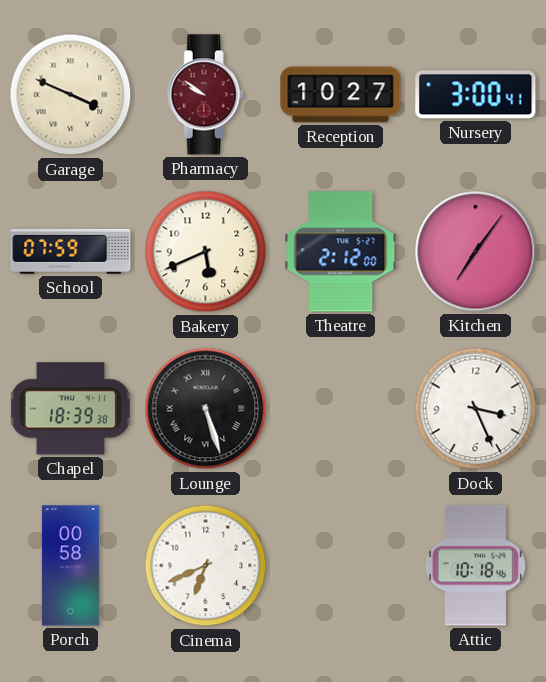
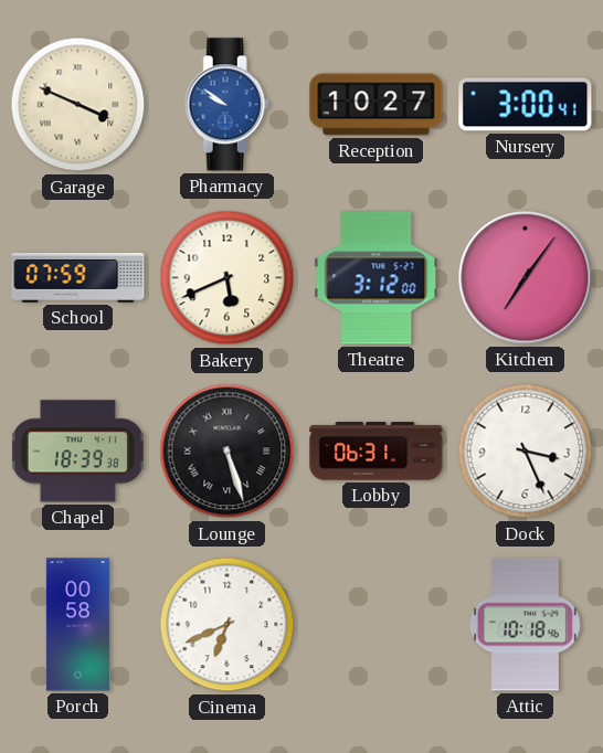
Pharmacy dial: burgundy -> blue (226, 105)
Theatre: 2:12 -> 3:12 (377, 278)
Lobby: none -> 06:31 (377, 452)
